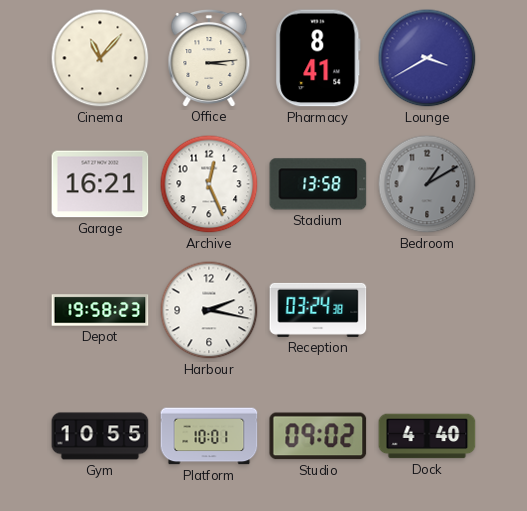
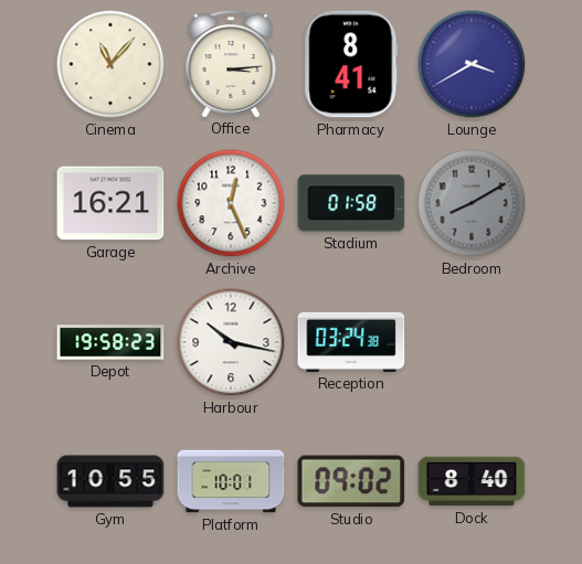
Stadium: 13:58 -> 01:58 (351, 203)
Bedroom: 1:10 -> 8:10 (472, 203)
Harbour: 2:17 -> 10:17 (231, 342)
Dock: 4:40 -> 8:40 (472, 481)
